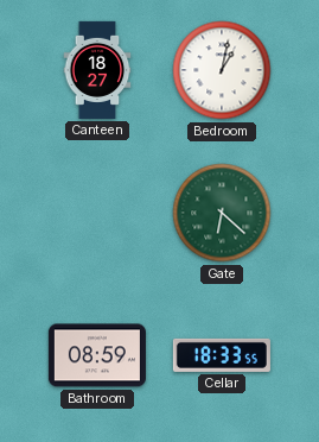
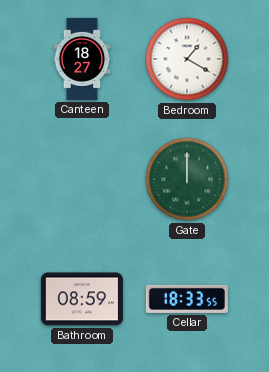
Bedroom: 1:02 -> 1:20 (187, 59)
Gate: 6:22 -> 12:00 (187, 179)
